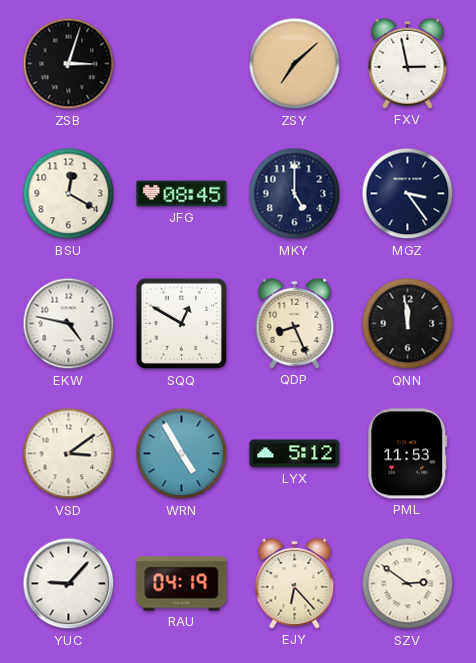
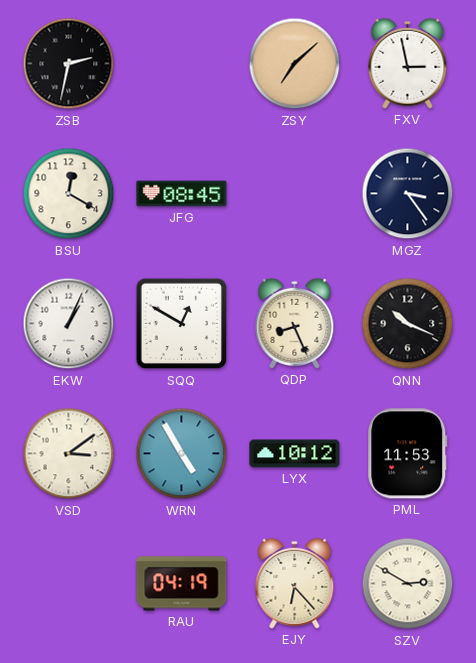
ZSB: 3:03 -> 2:32 (69, 64)
MKY: 5:00 -> none (295, 194)
EKW: 4:47 -> 1:04 (69, 324)
QNN: 11:59 -> 10:19 (408, 324)
LYX: 5:12 -> 10:12 (295, 454)
YUC: 9:07 -> none (69, 584)
SZV: 2:51 -> 2:50 (408, 584)
